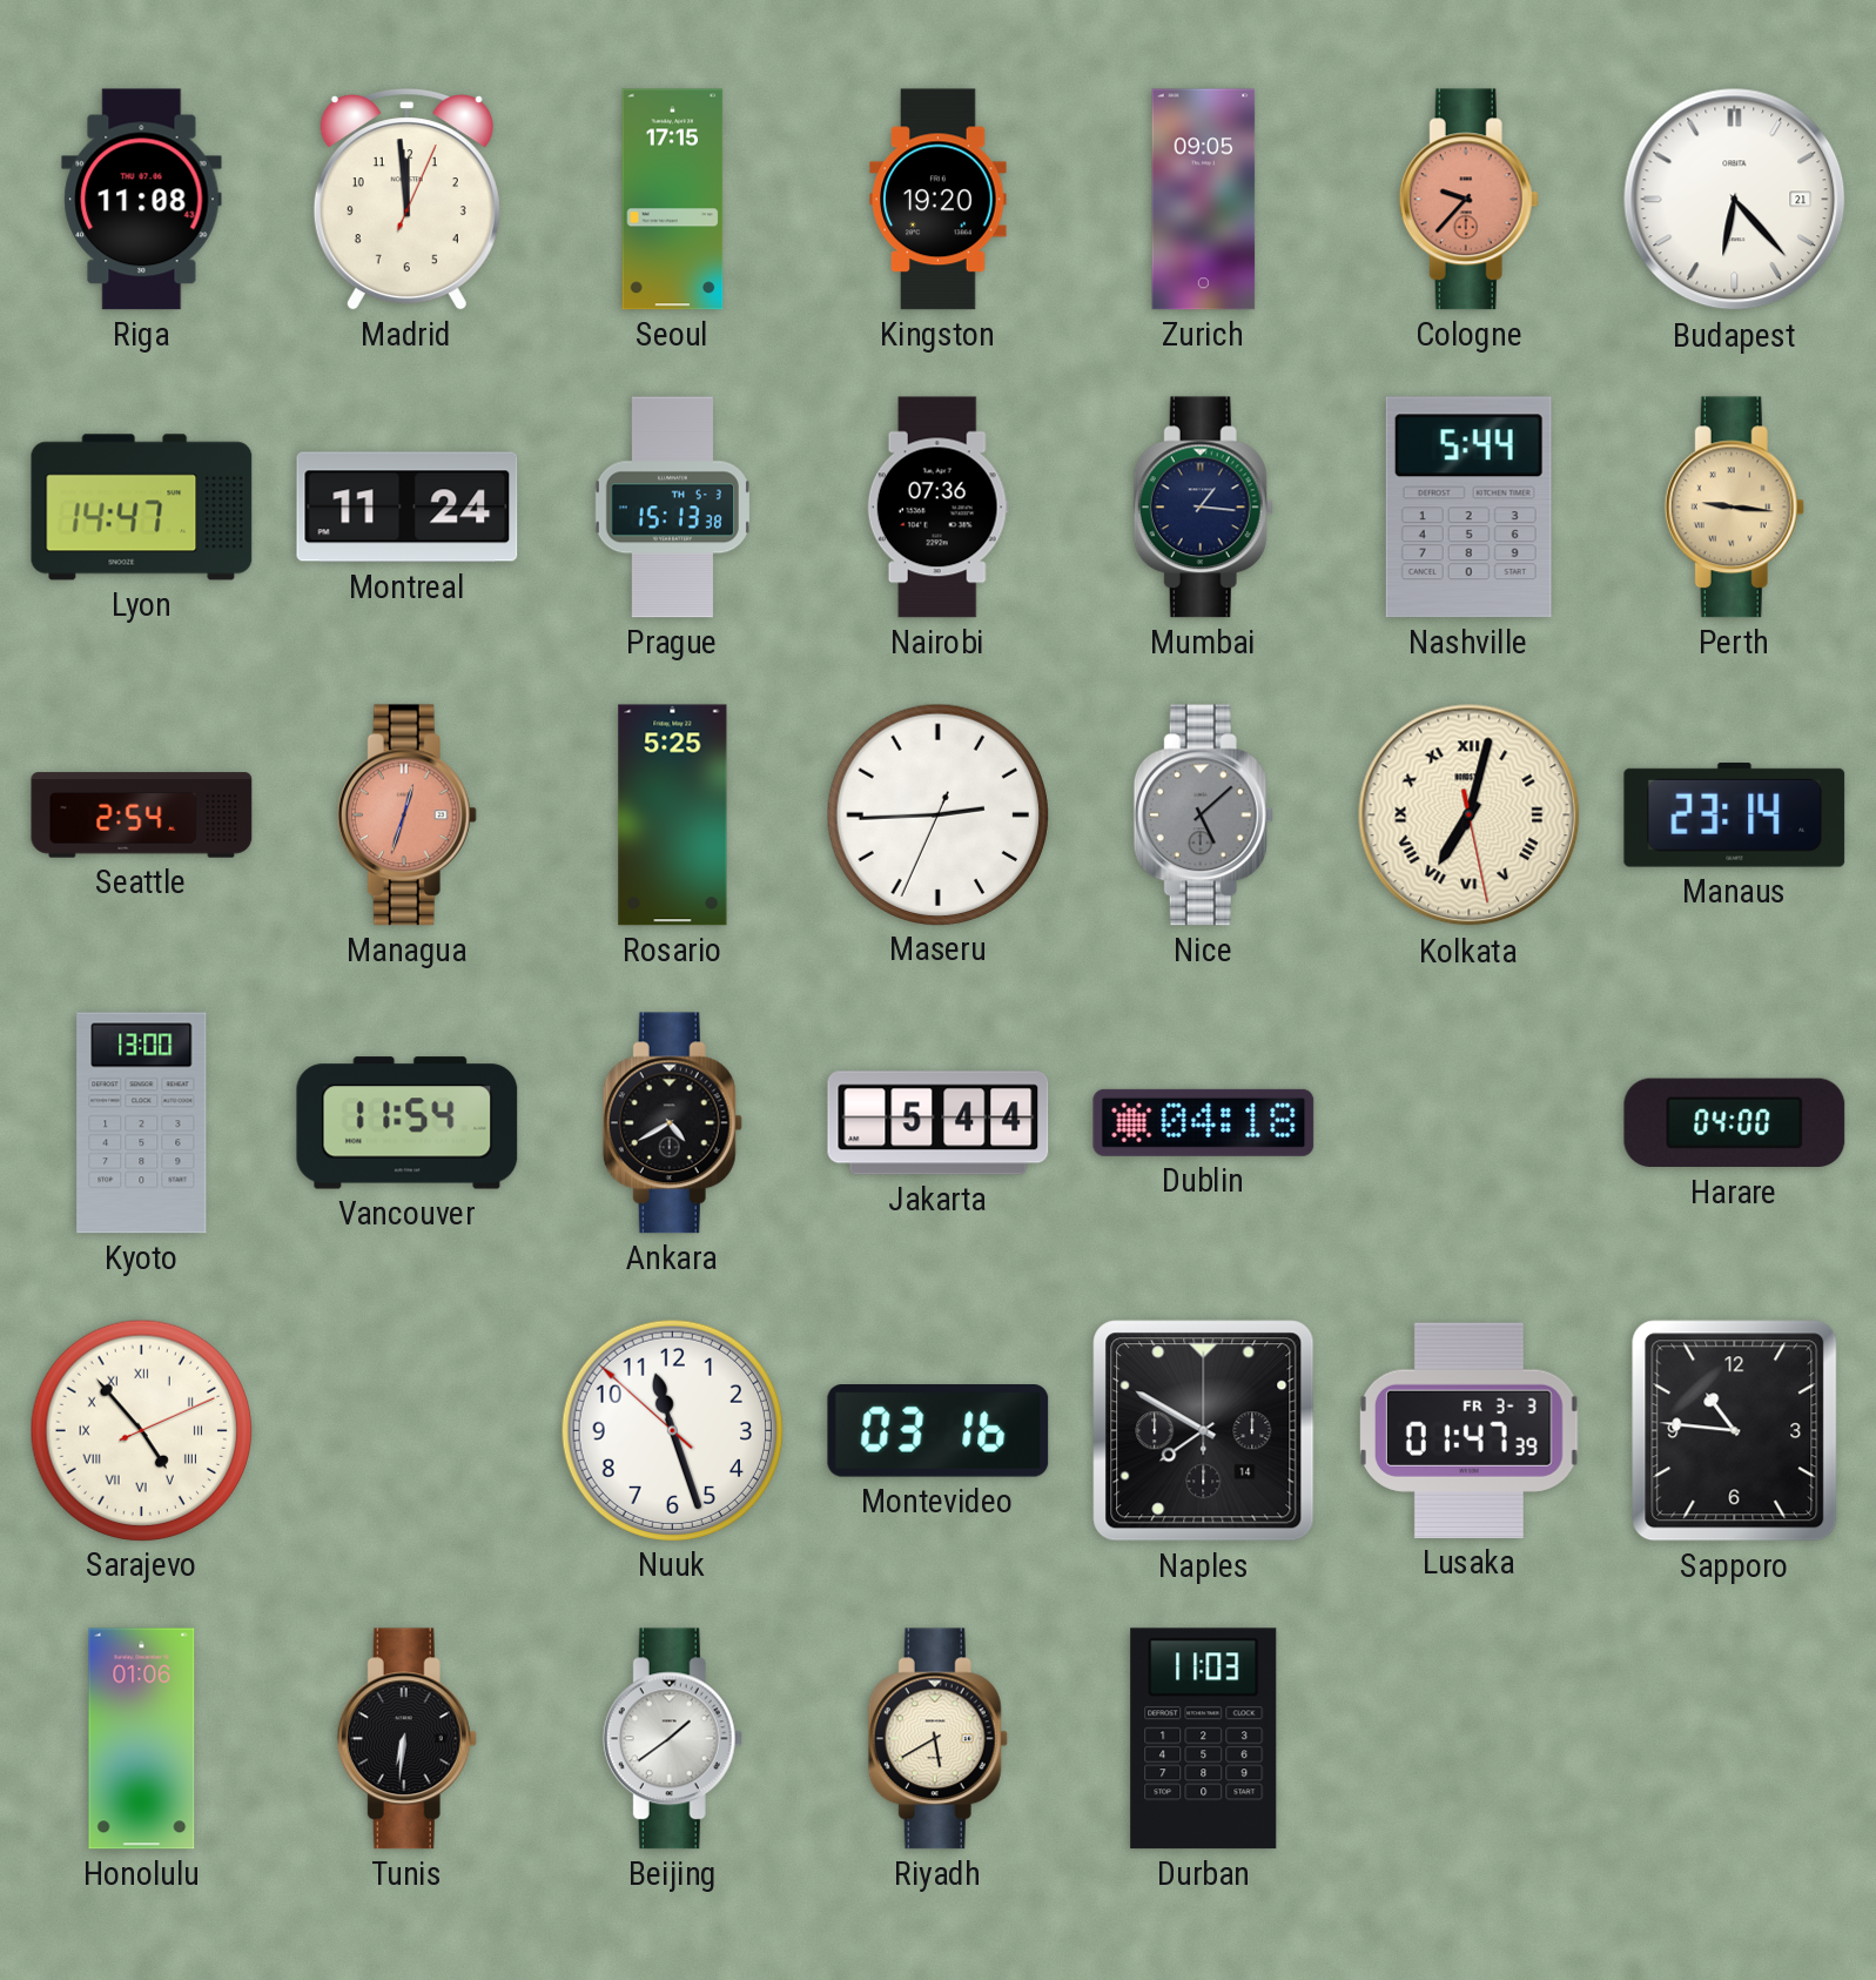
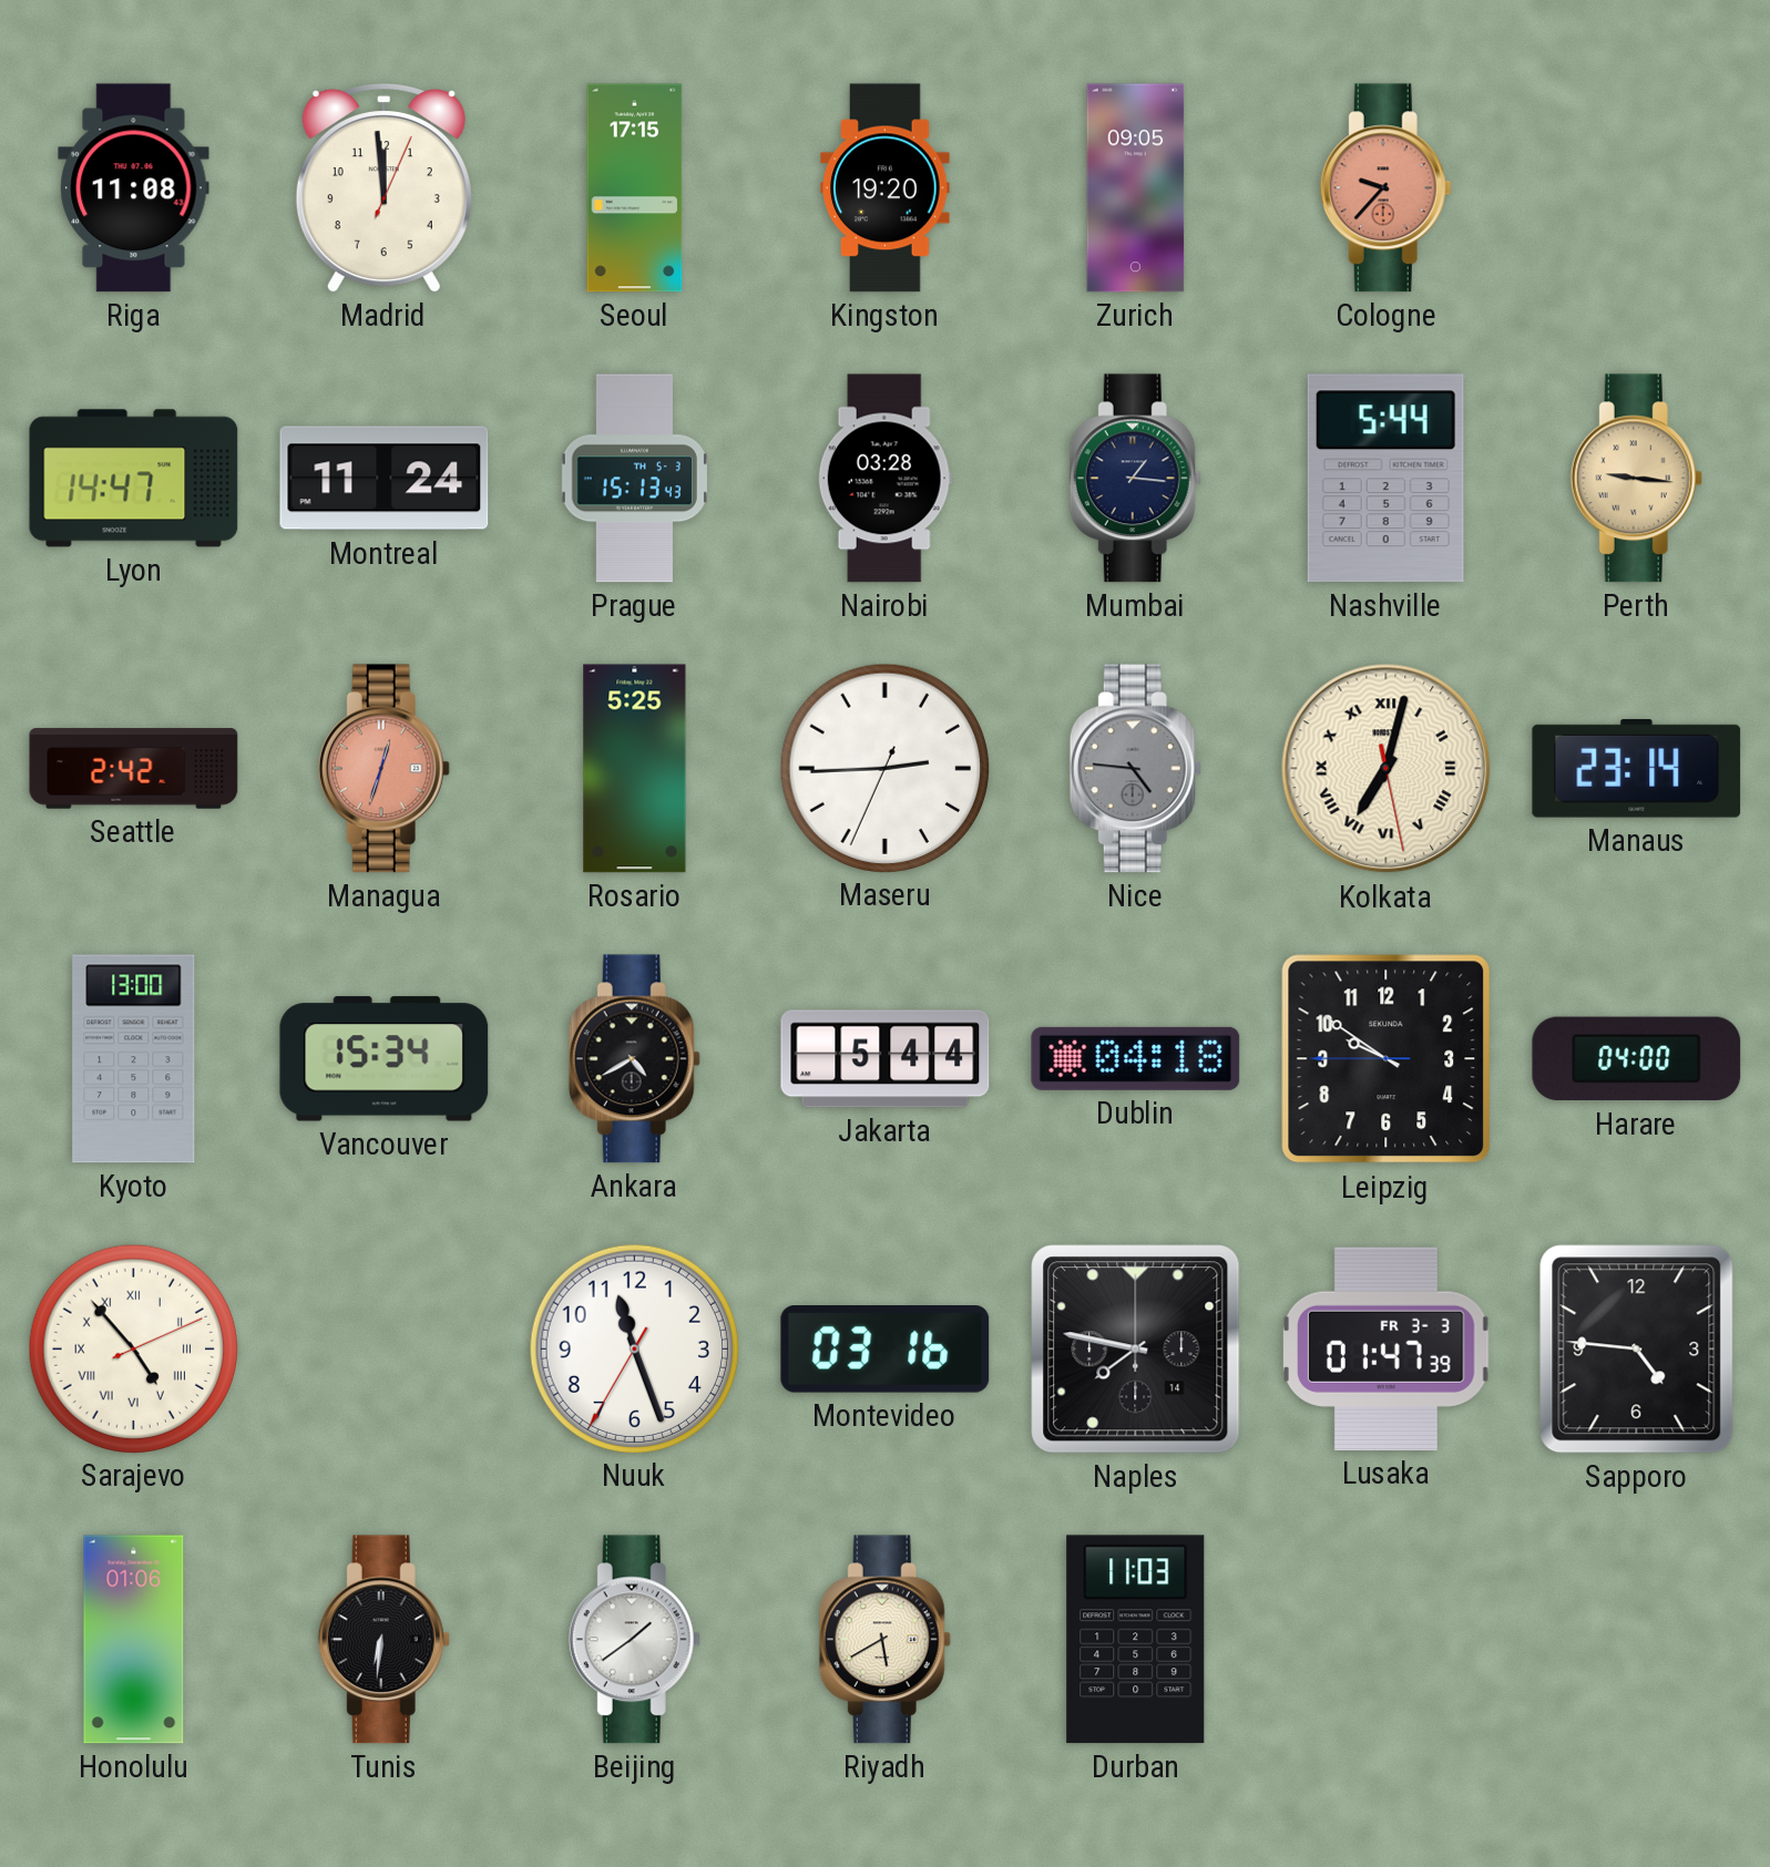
Budapest: 6:23 -> none (1735, 200)
Prague: 15:13:38 -> 15:13:43 (634, 479)
Nairobi: 07:36 -> 03:28 (884, 479)
Seattle: 2:54 -> 2:42 (134, 769)
Nice: 5:08 -> 4:46 (1135, 769)
Vancouver: 11:54 -> 15:34 (385, 1059)
Leipzig: none -> 9:50 (1387, 1059)
Nuuk: 11:26:52 -> 11:26:35 (634, 1348)
Naples: 7:50 -> 7:47 (1136, 1350)
Sapporo: 10:46 -> 4:46 (1637, 1350)
